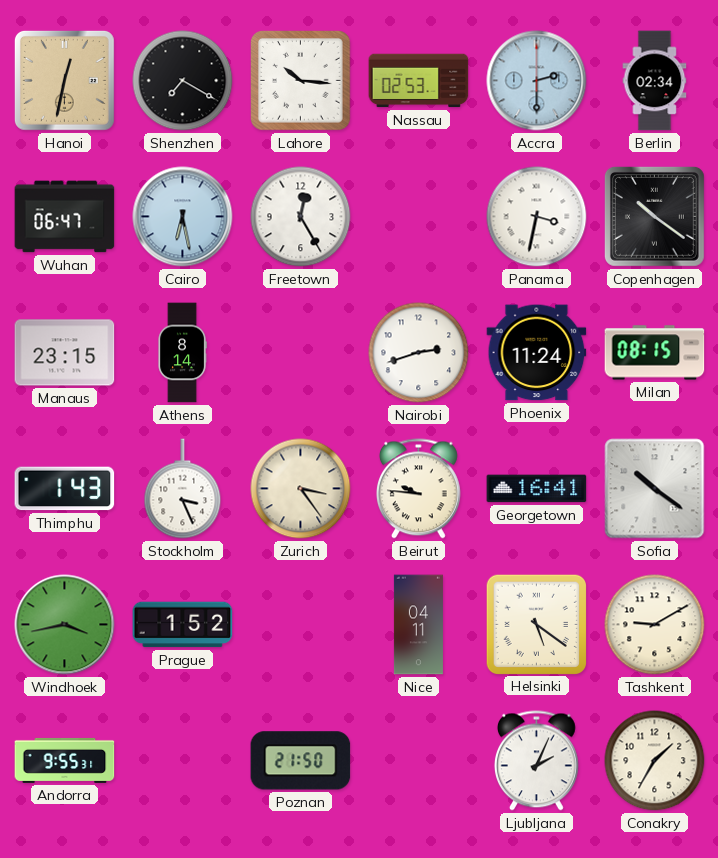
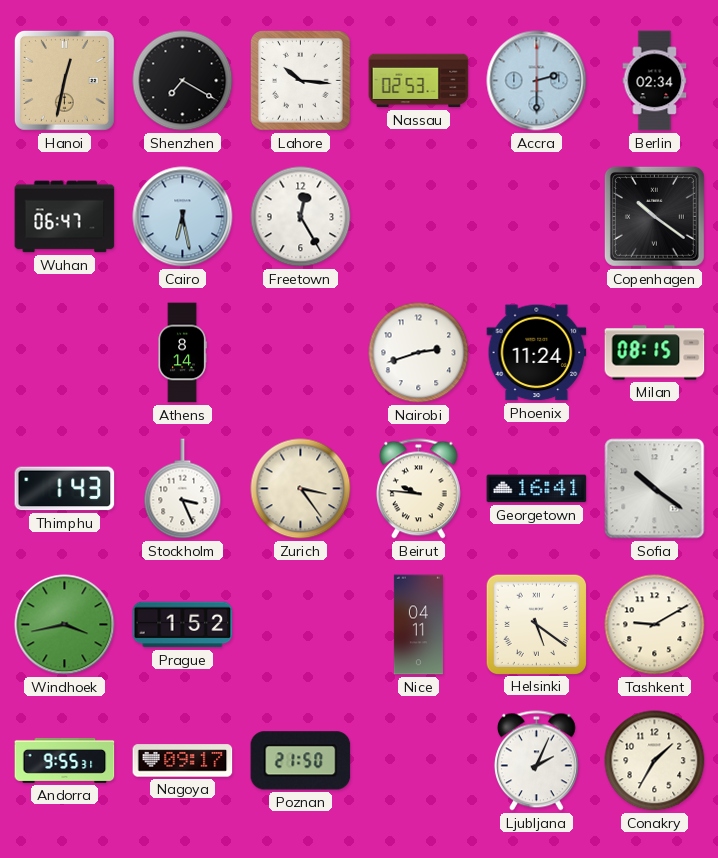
Panama: 3:32 -> none (537, 217)
Manaus: 23:15 -> none (65, 353)
Nagoya: none -> 09:17 (183, 761)
